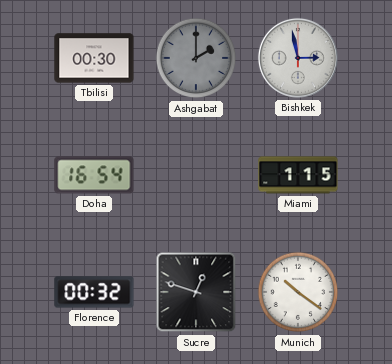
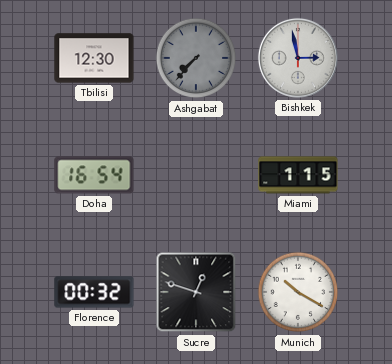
Tbilisi: 00:30 -> 12:30 (94, 58)
Ashgabat: 2:00 -> 7:37 (196, 58)
Munich: 10:21 -> 10:20 (298, 292)
